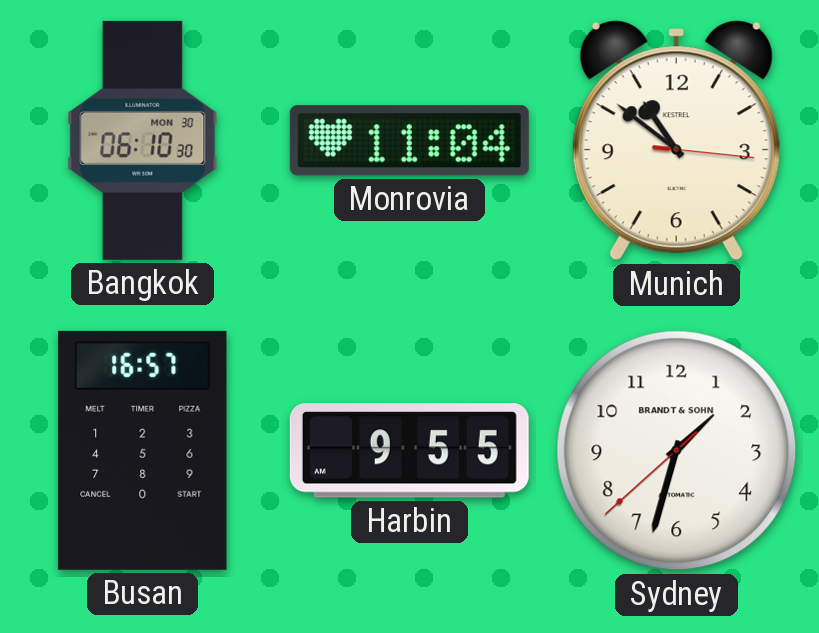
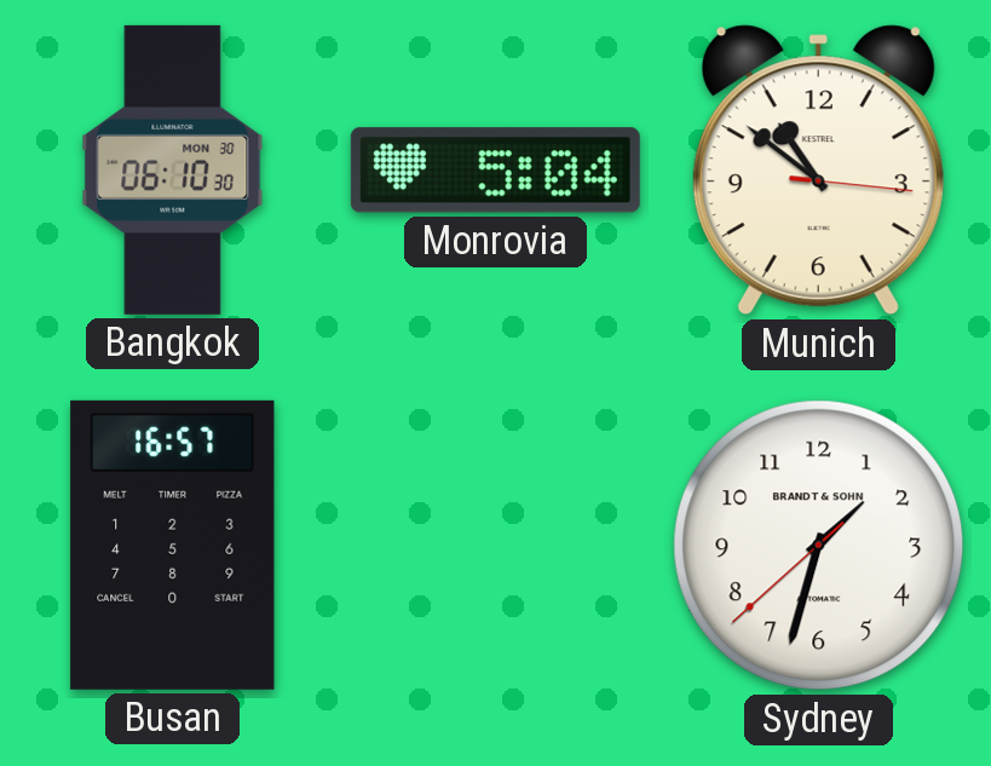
Monrovia: 11:04 -> 5:04 (495, 171)
Harbin: 9:55 -> none (409, 451)
